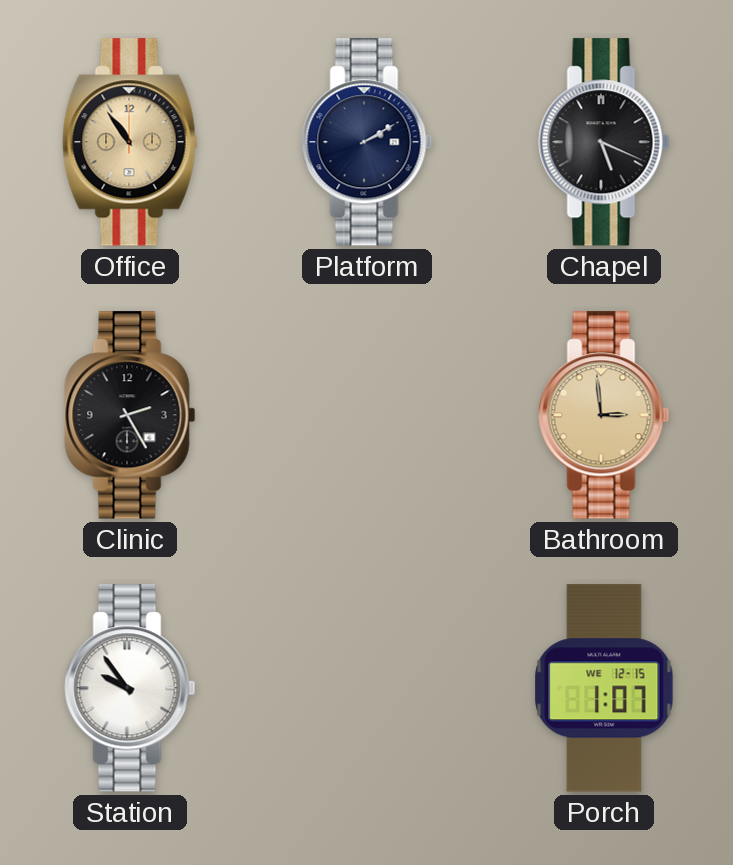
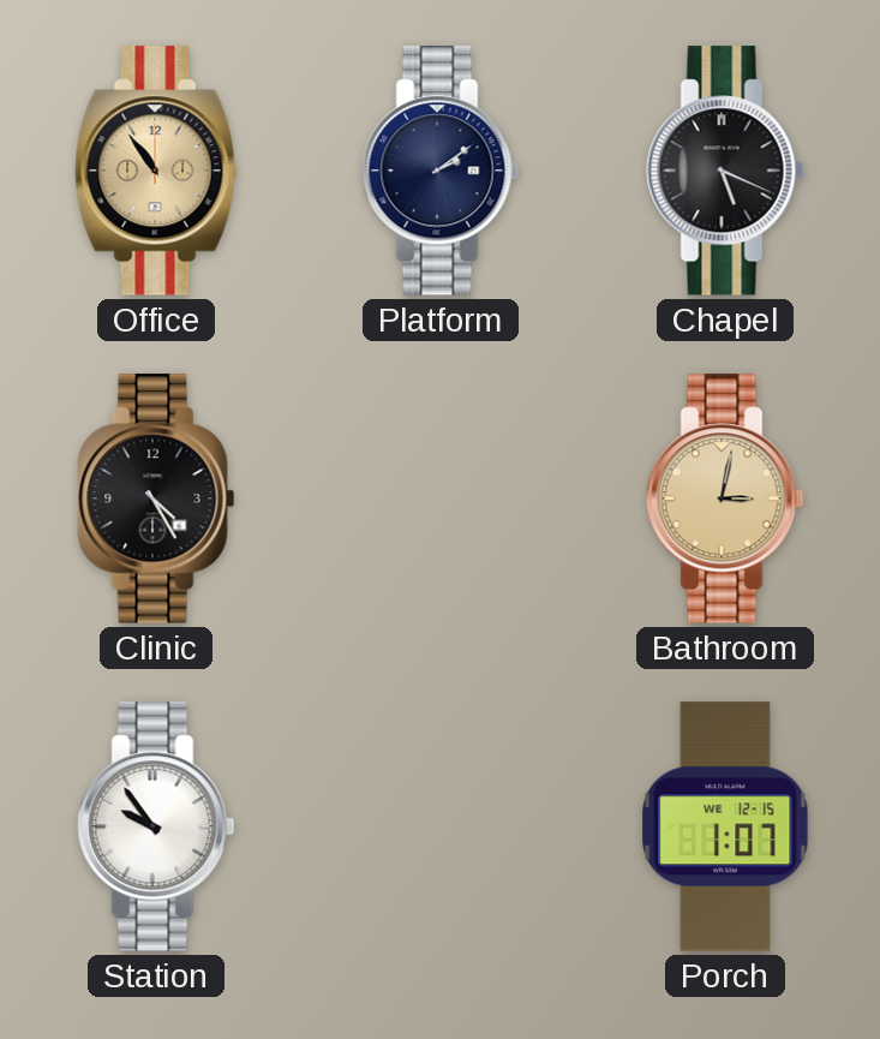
Platform: 2:10 -> 2:09 (441, 171)
Clinic: 2:25 -> 4:25 (156, 498)
Bathroom: 2:59 -> 3:02 (725, 498)
